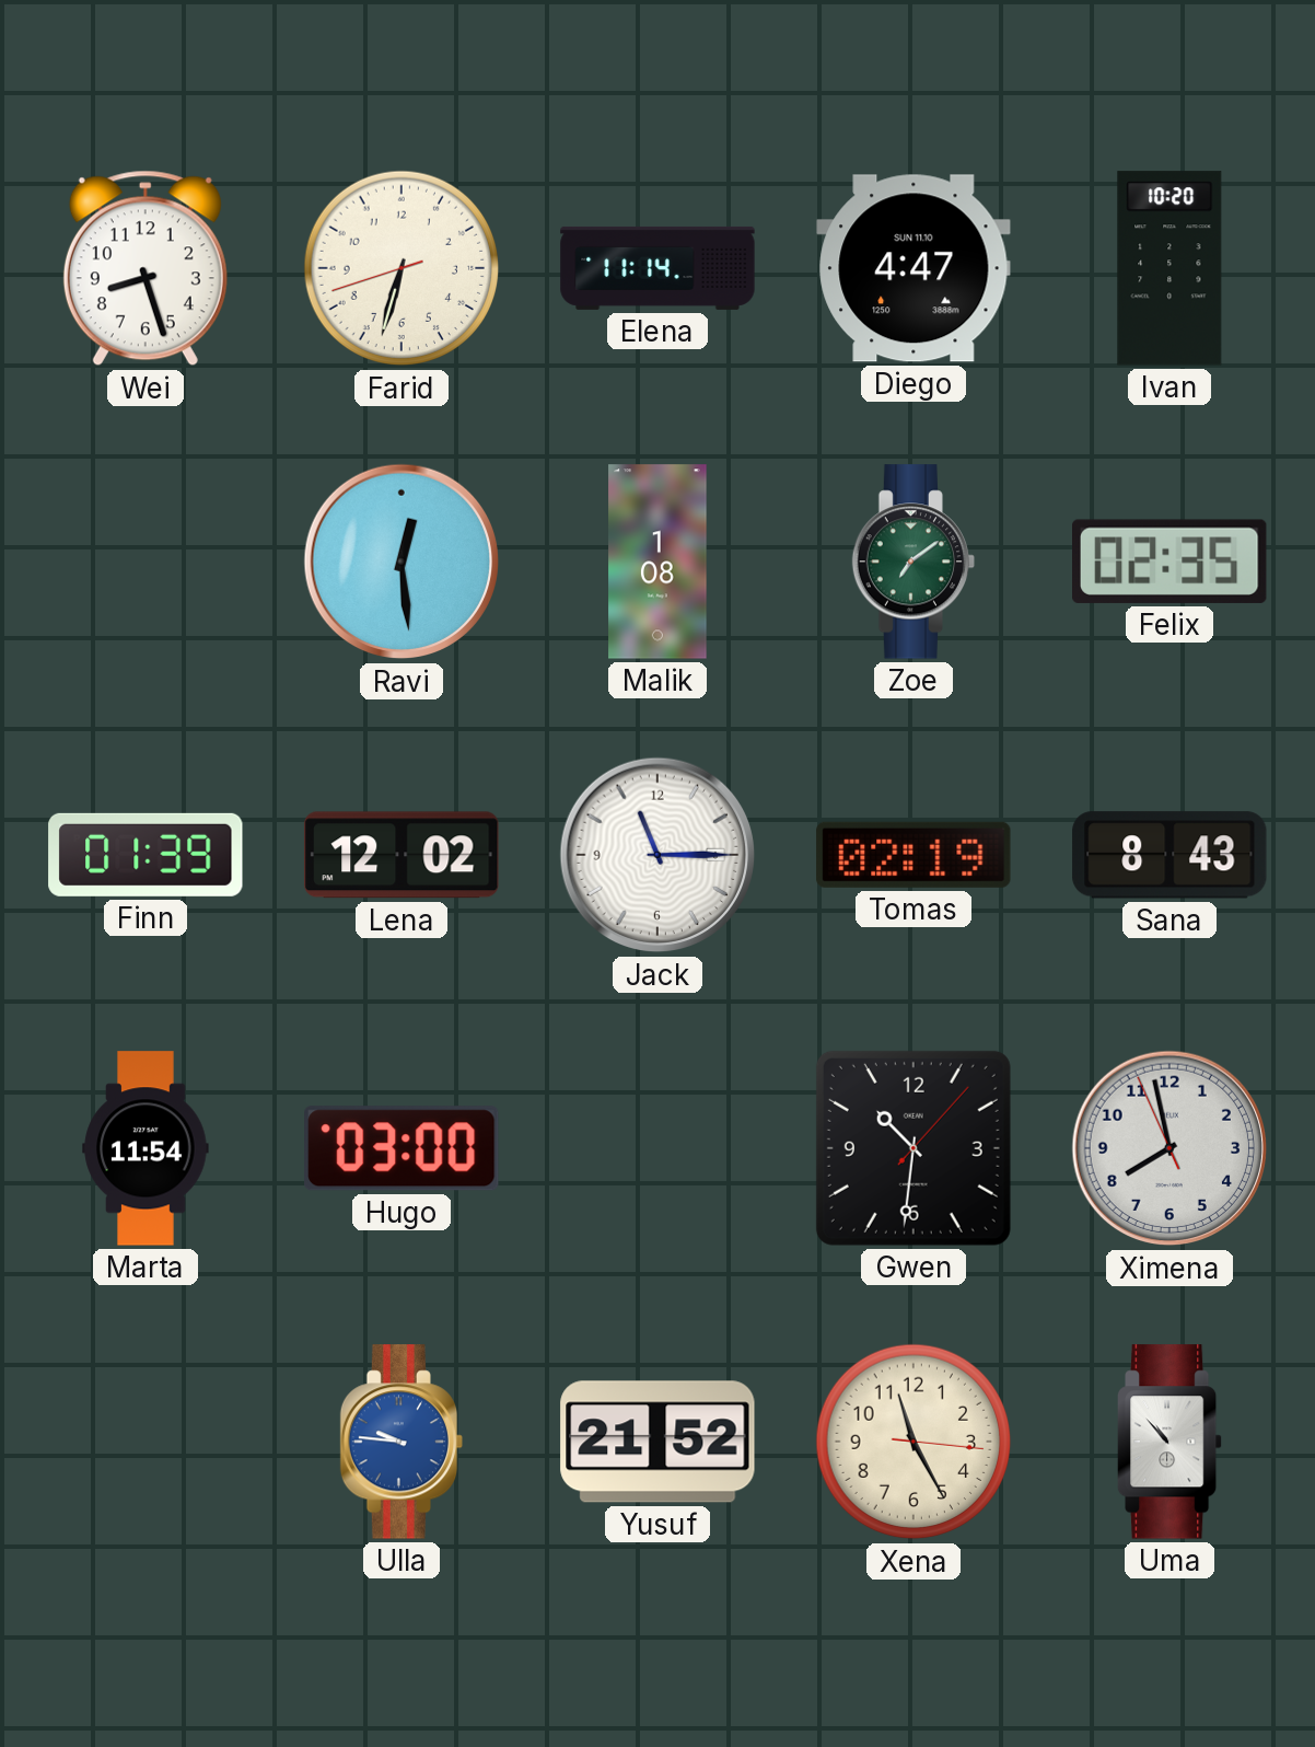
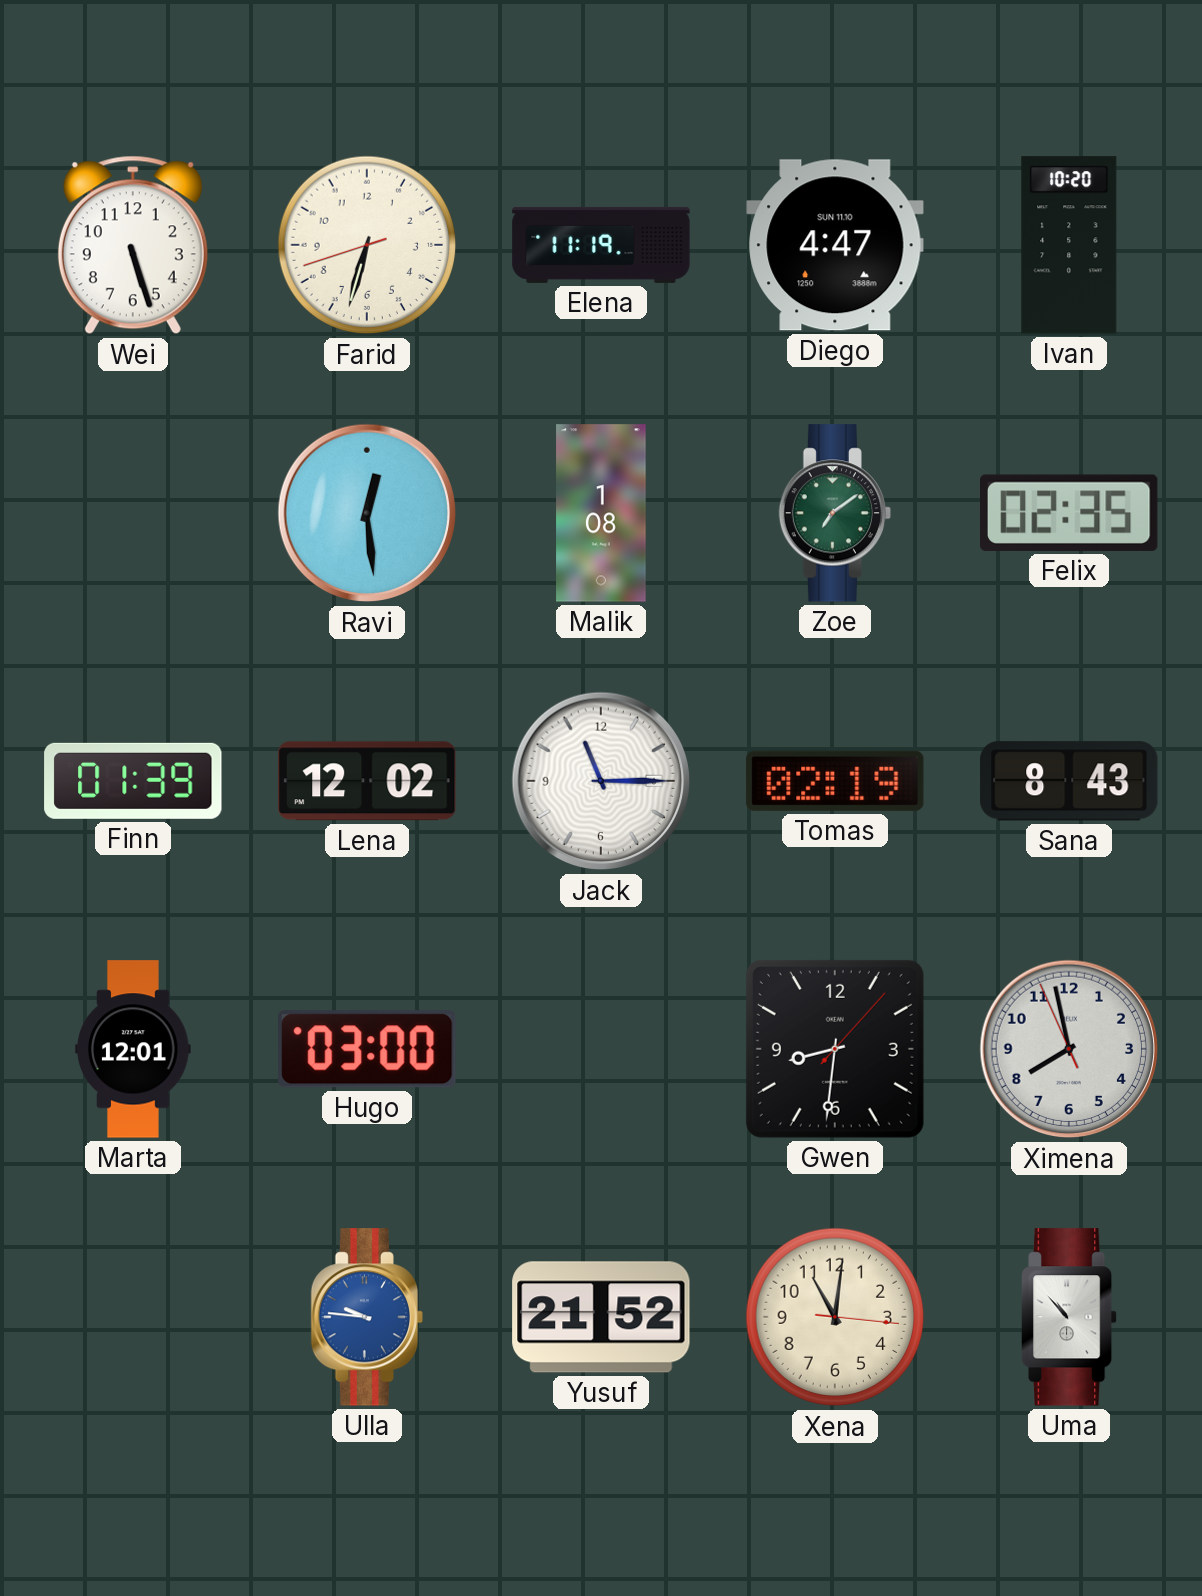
Wei: 8:27 -> 5:27 (133, 245)
Elena: 11:14 -> 11:19 (601, 245)
Marta: 11:54 -> 12:01 (133, 1049)
Gwen: 10:31 -> 8:31 (835, 1049)
Xena: 11:25 -> 11:01 (835, 1317)
